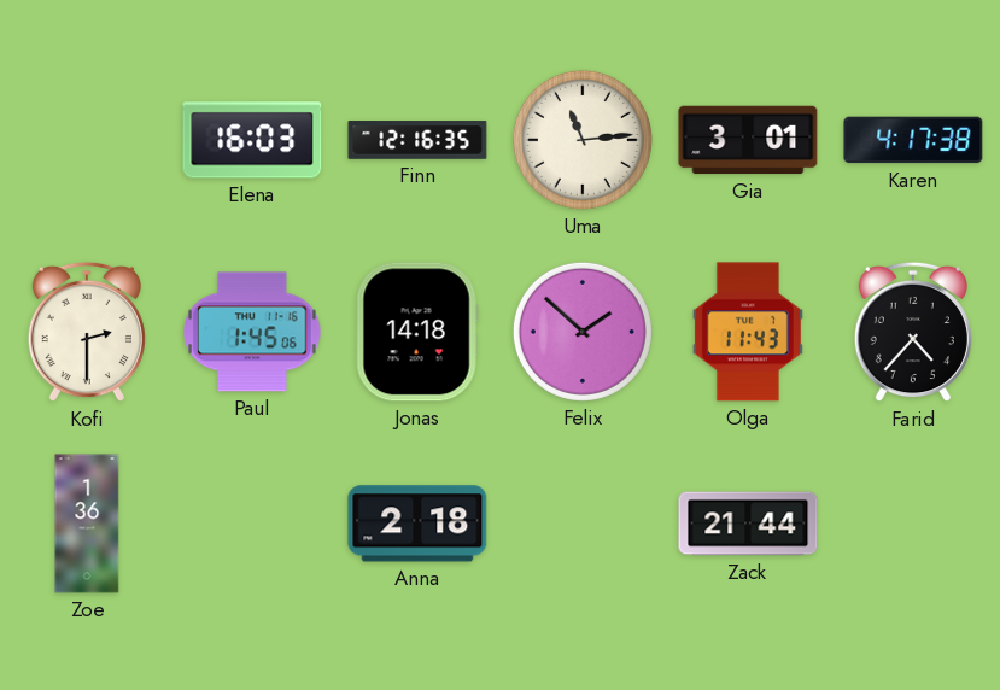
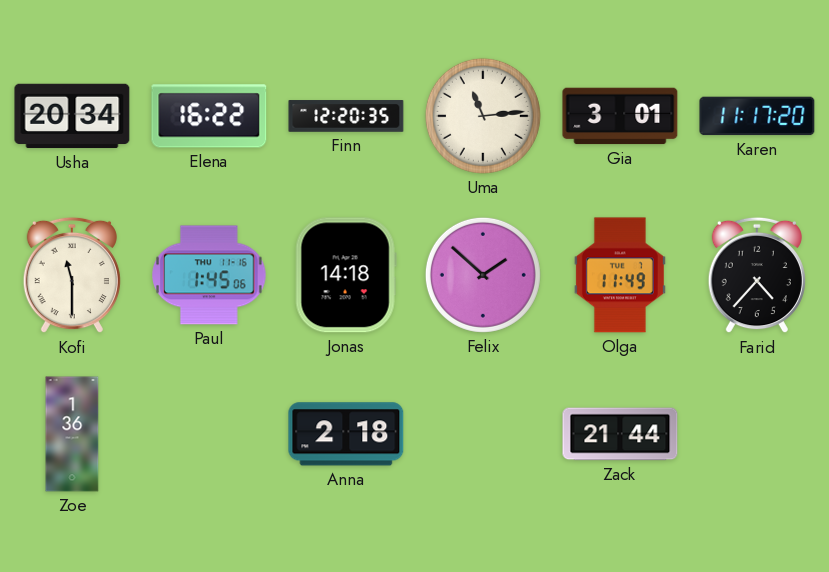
Usha: none -> 20:34 (72, 116)
Elena: 16:03 -> 16:22 (209, 116)
Finn: 12:16 -> 12:20 (346, 116)
Karen: 4:17 -> 11:17 (757, 116)
Kofi: 2:30 -> 11:30 (72, 275)
Olga: 11:43 -> 11:49 (620, 275)
